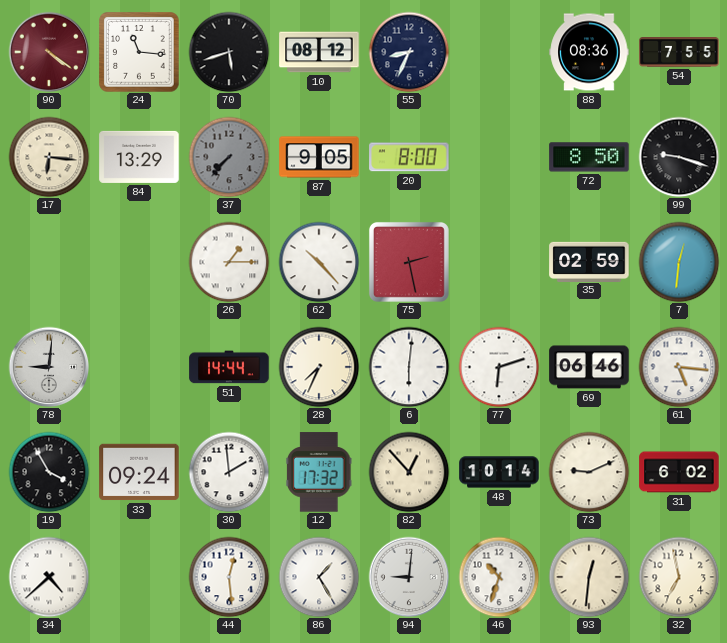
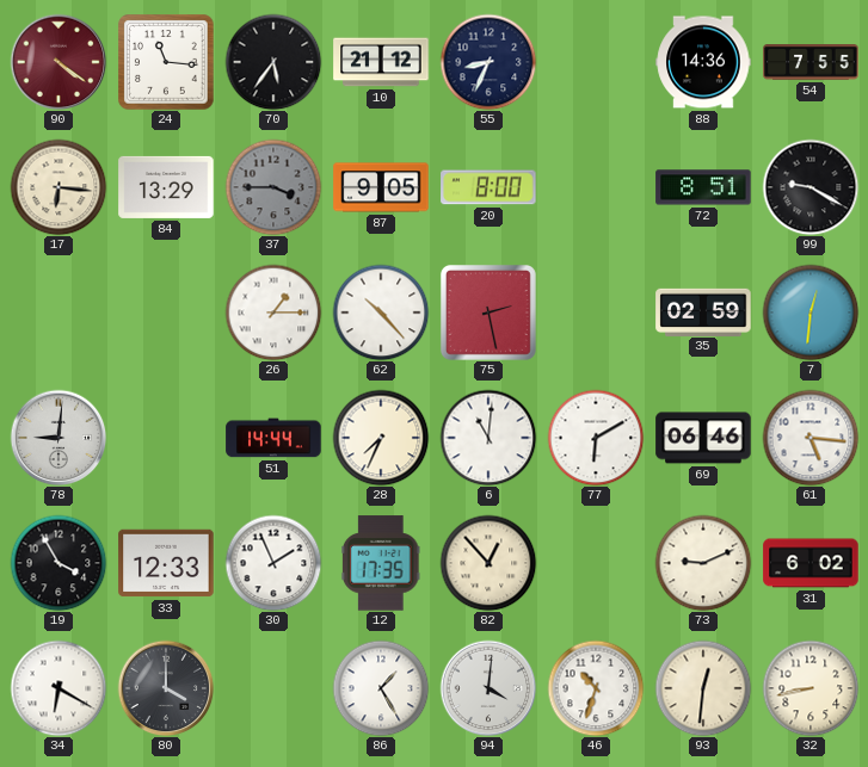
70: 5:42 -> 5:36 (273, 62)
10: 08:12 -> 21:12 (381, 62)
88: 08:36 -> 14:36 (703, 62)
37: 7:37 -> 3:45 (273, 187)
72: 8:50 -> 8:51 (703, 187)
99: 9:18 -> 9:20 (811, 187)
6: 6:01 -> 11:01 (488, 438)
77: 6:12 -> 6:10 (596, 438)
33: 09:24 -> 12:33 (166, 563)
30: 1:59 -> 1:56 (273, 563)
12: 17:32 -> 17:35 (381, 563)
48: 10:14 -> none (499, 472)
34: 4:38 -> 6:20 (59, 688)
80: none -> 4:00 (166, 688)
44: 12:29 -> none (229, 577)
94: 9:01 -> 4:01 (488, 688)
32: 6:58 -> 8:43 (811, 688)
